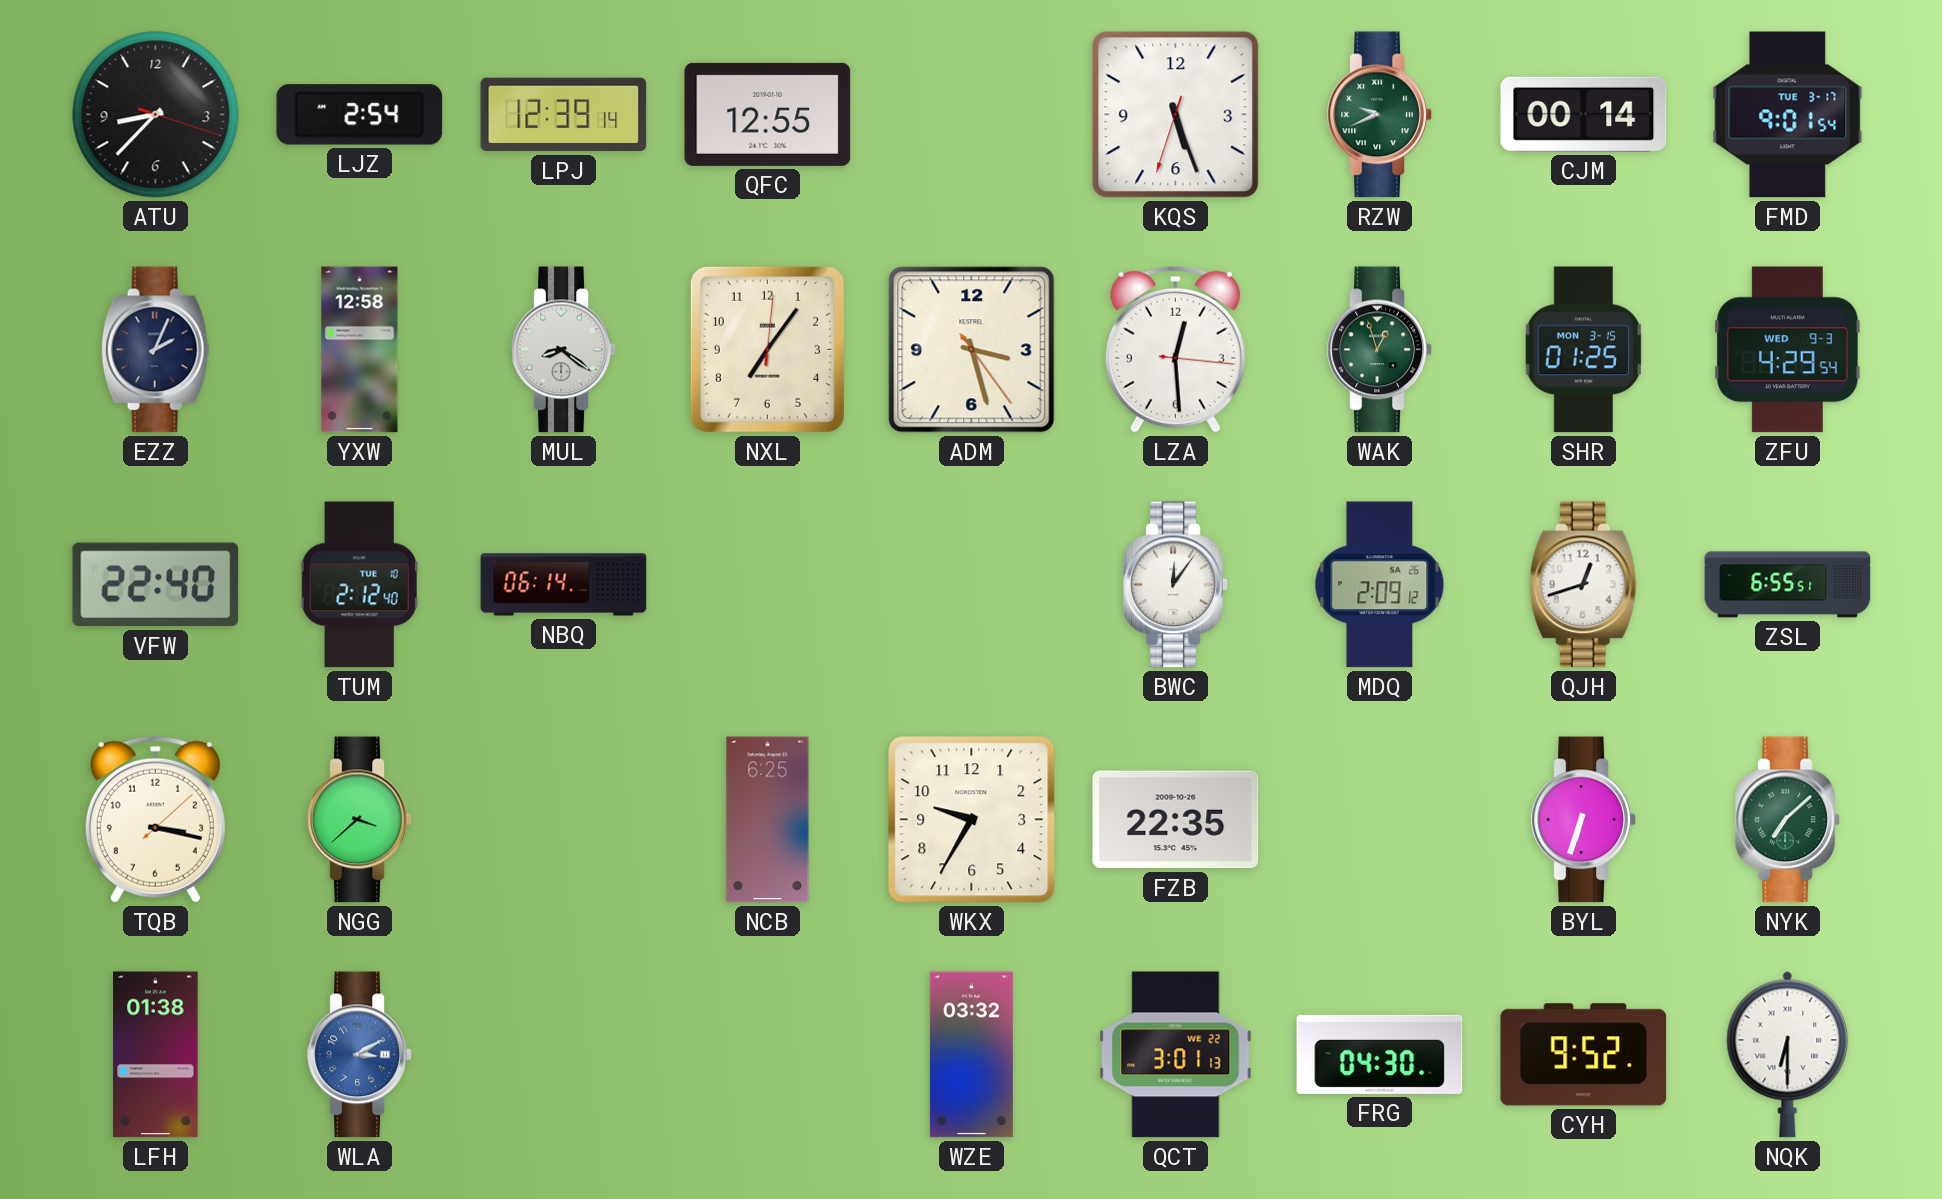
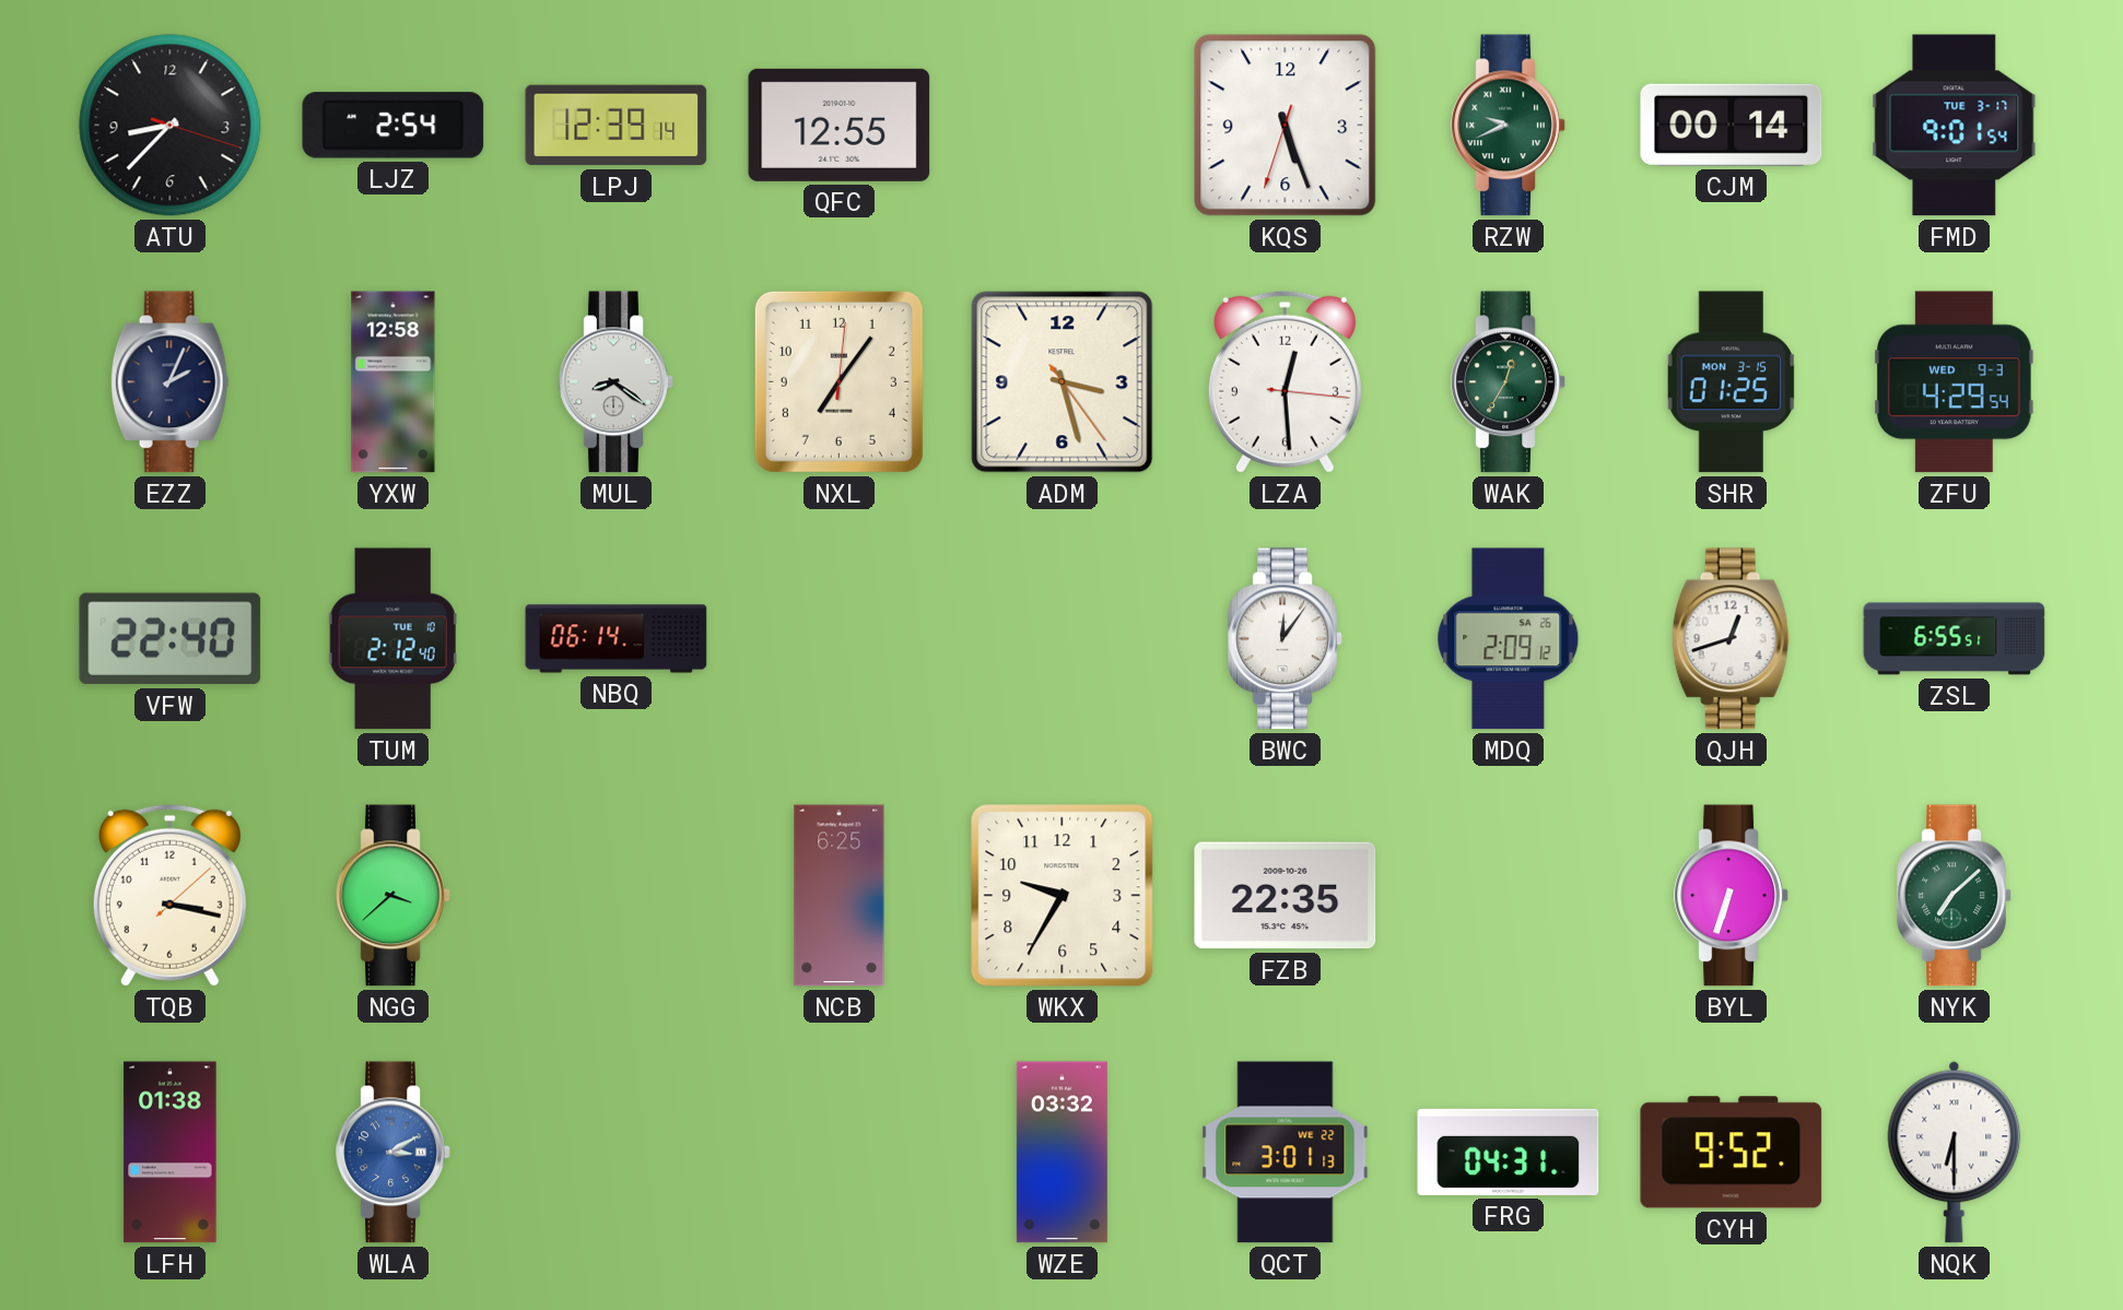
WAK: 12:57 -> 12:35 (1509, 382)
FRG: 04:30 -> 04:31 (1509, 1152)
